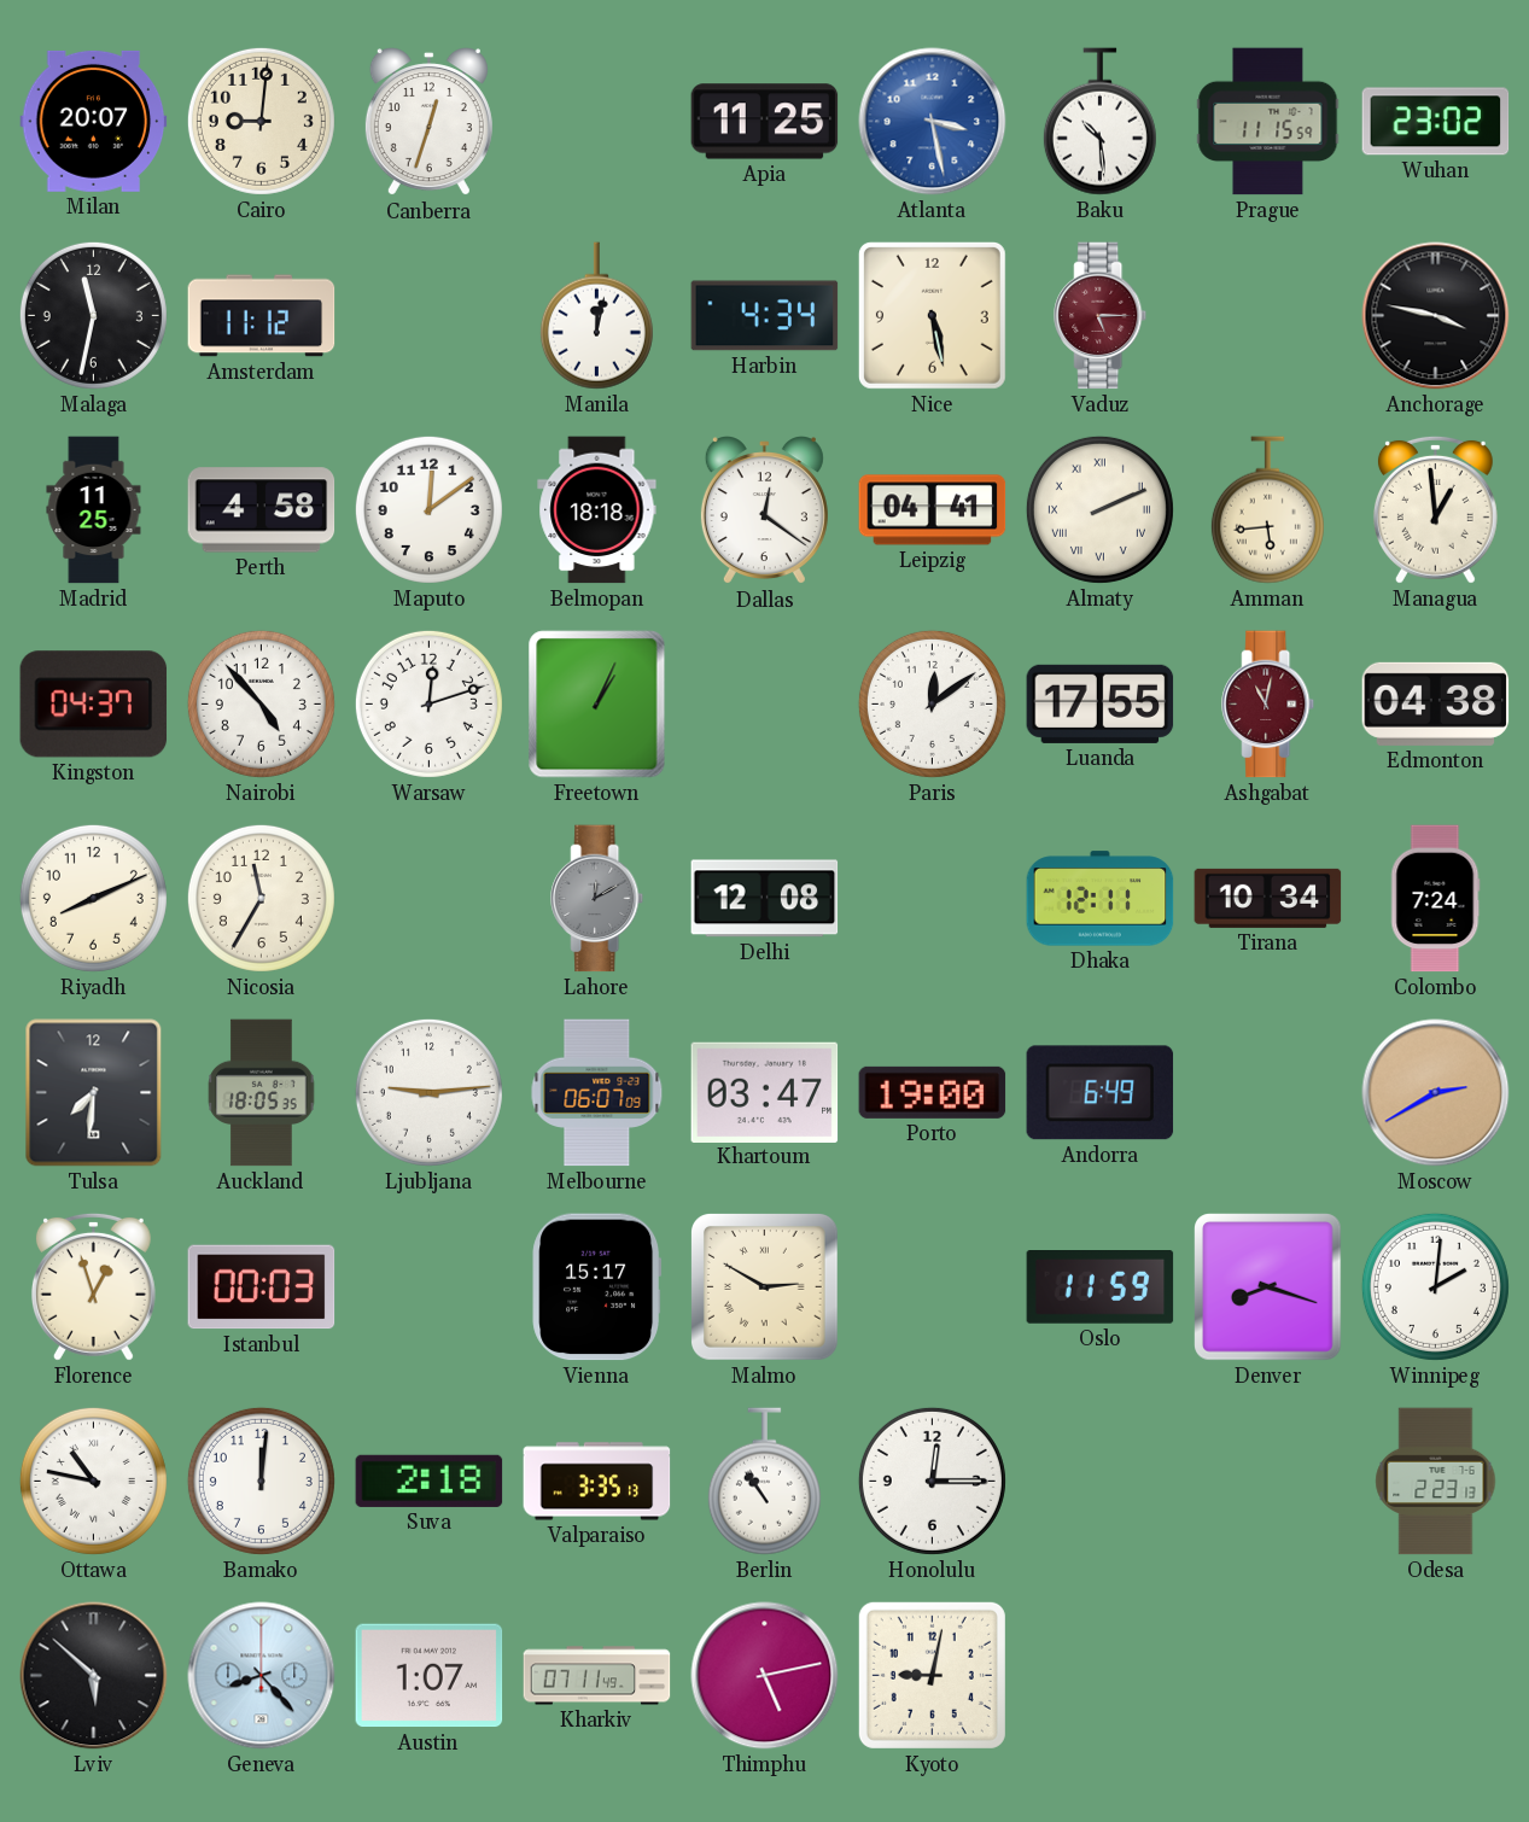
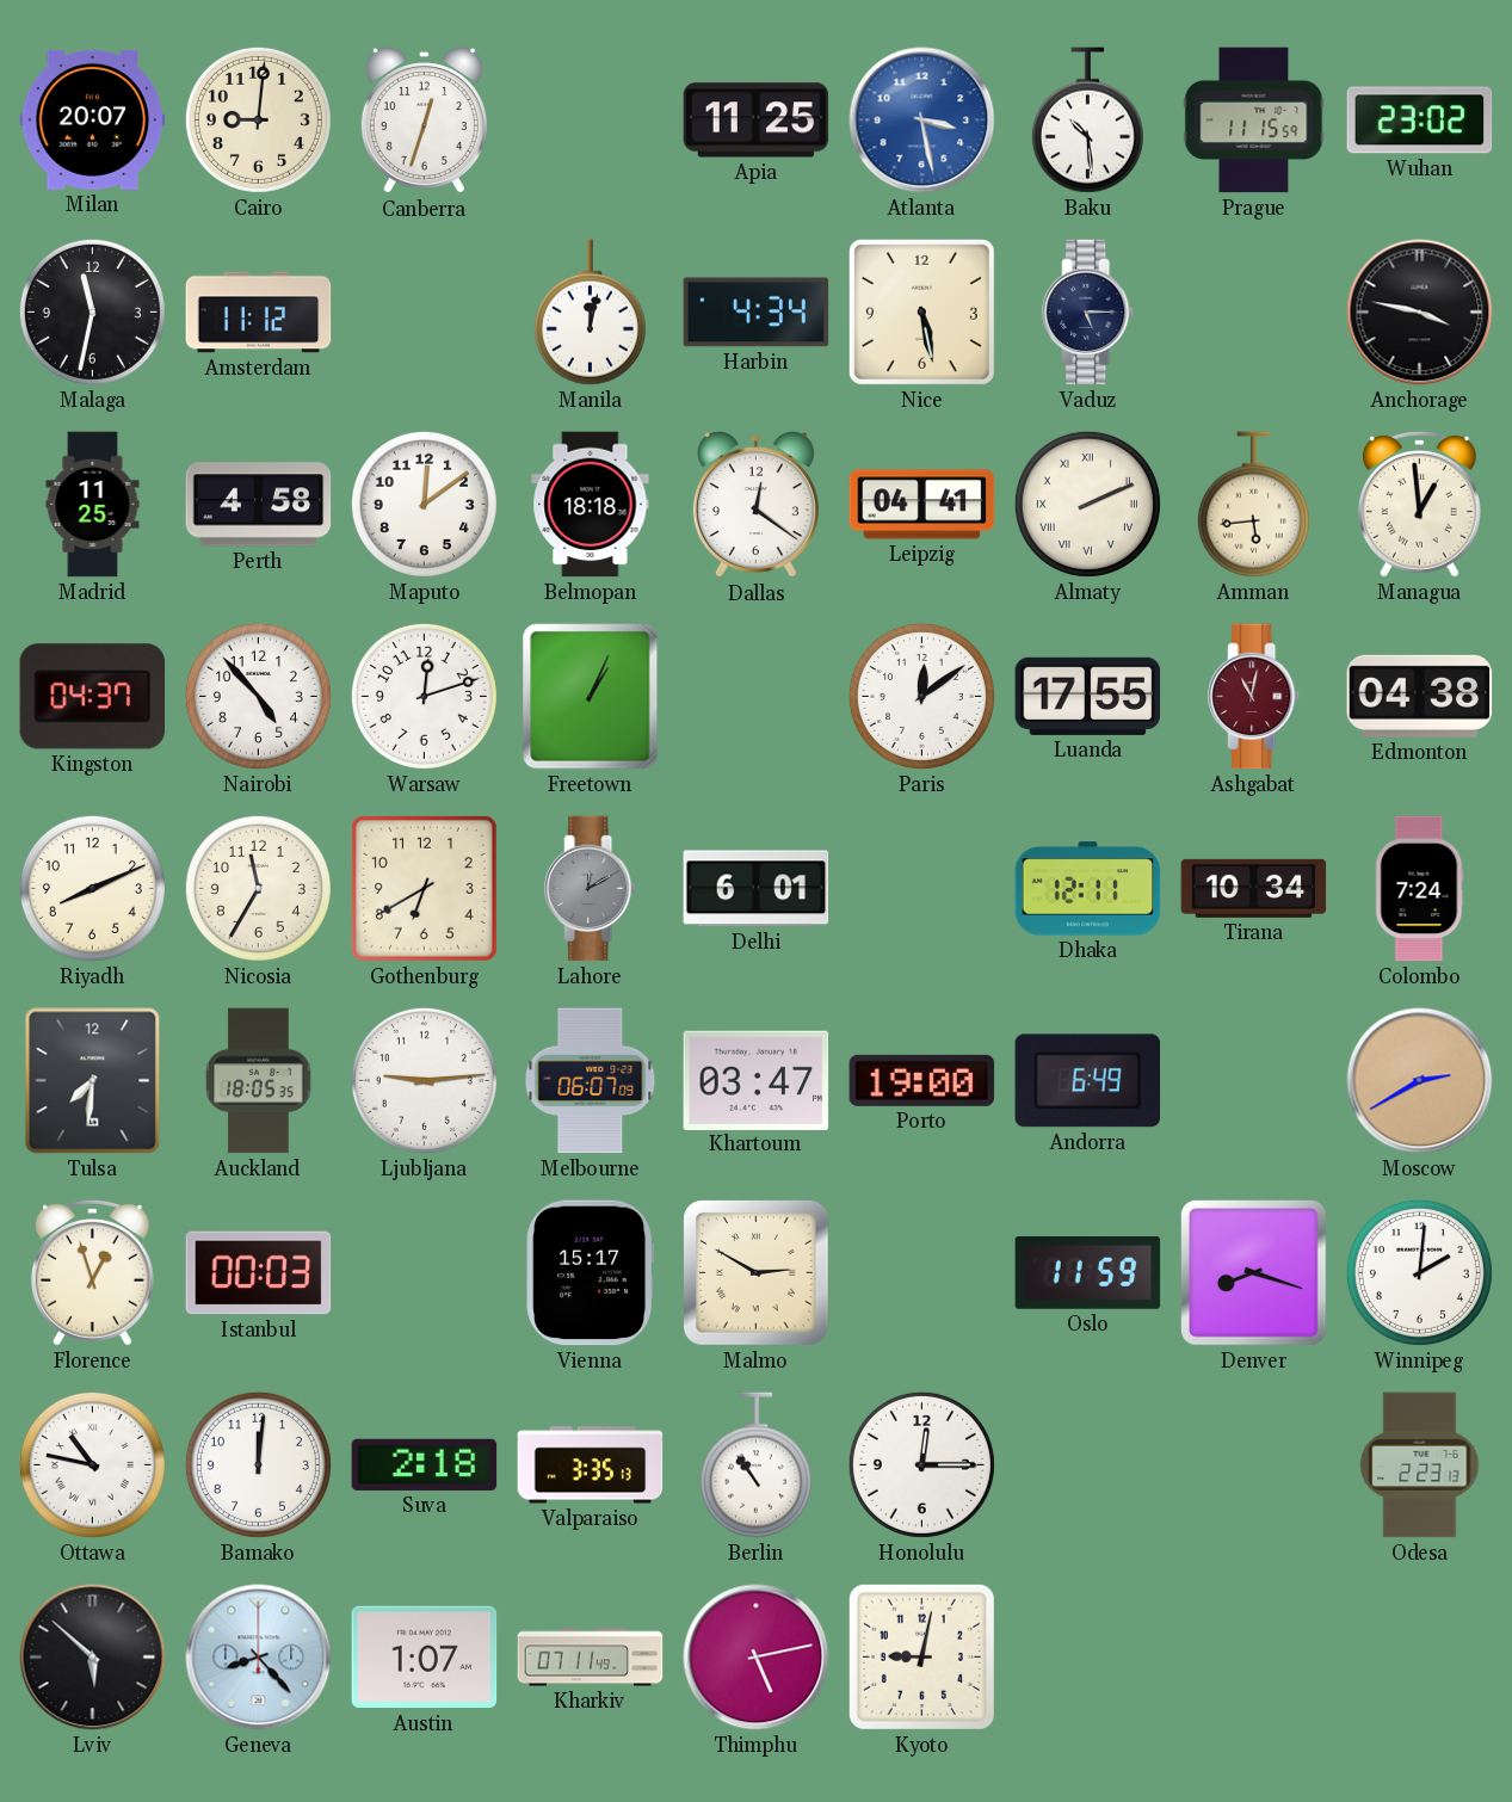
Vaduz dial: burgundy -> navy (1088, 313)
Gothenburg: none -> 6:40 (424, 888)
Delhi: 12:08 -> 6:01 (757, 889)
